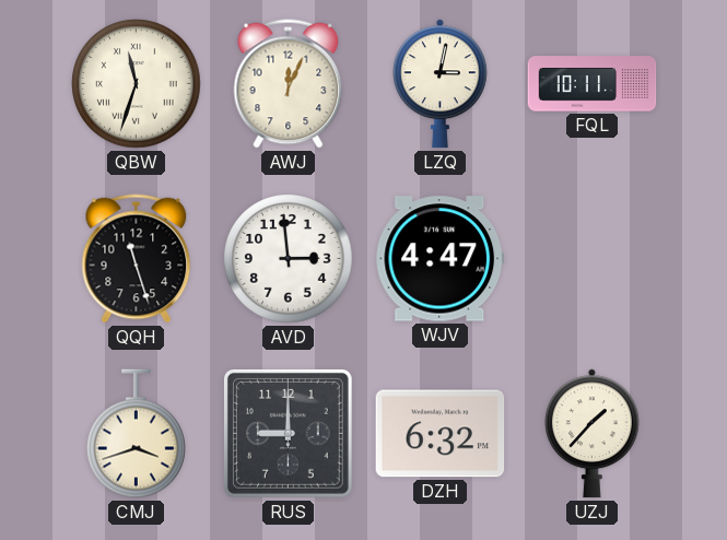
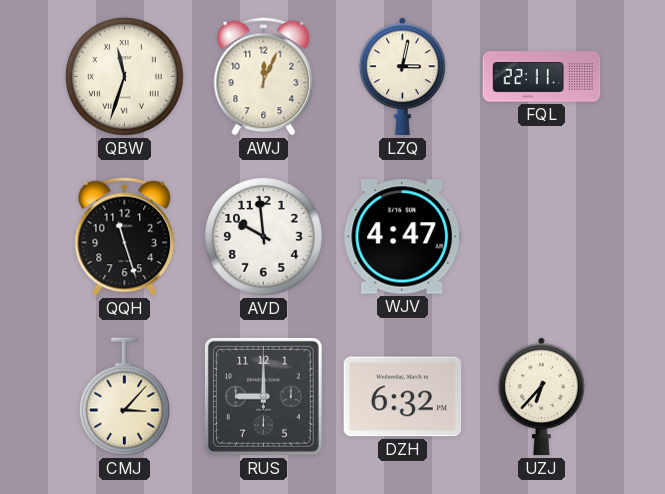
FQL: 10:11 -> 22:11 (542, 77)
AVD: 2:59 -> 9:59 (264, 237)
CMJ: 3:42 -> 3:07 (125, 397)
UZJ: 1:37 -> 6:37 (541, 397)
